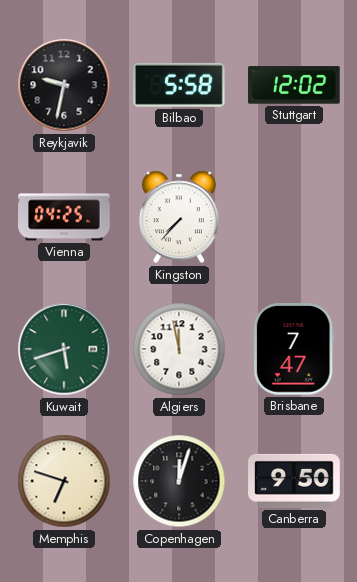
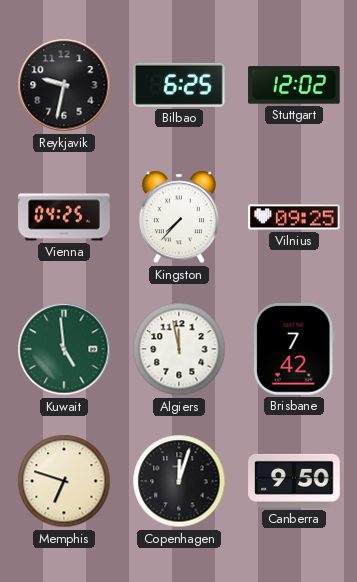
Bilbao: 5:58 -> 6:25 (180, 85)
Vilnius: none -> 09:25 (294, 217)
Kuwait: 5:42 -> 4:59 (64, 349)
Brisbane: 7:47 -> 7:42 (294, 350)
